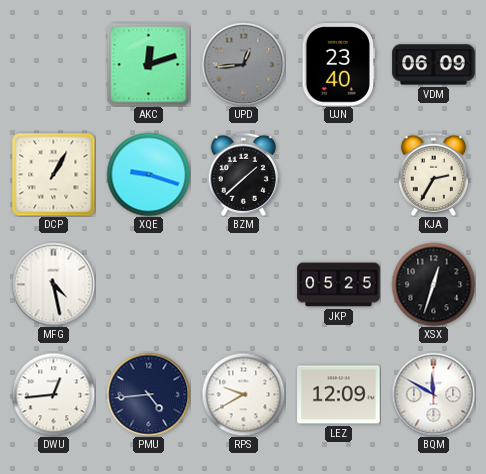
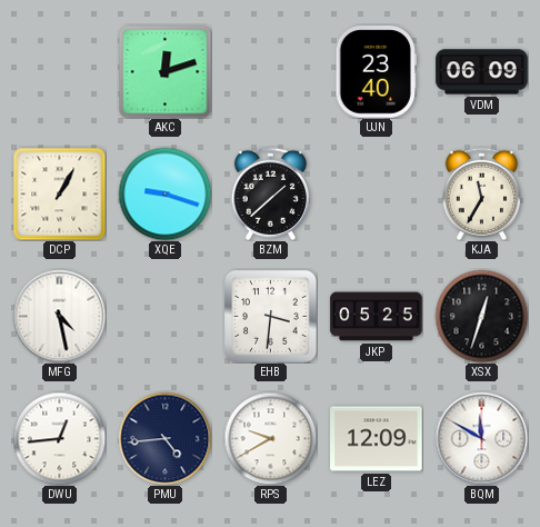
UPD: 12:44 -> none (243, 64)
KJA: 2:35 -> 11:35 (481, 193)
EHB: none -> 3:31 (270, 316)
